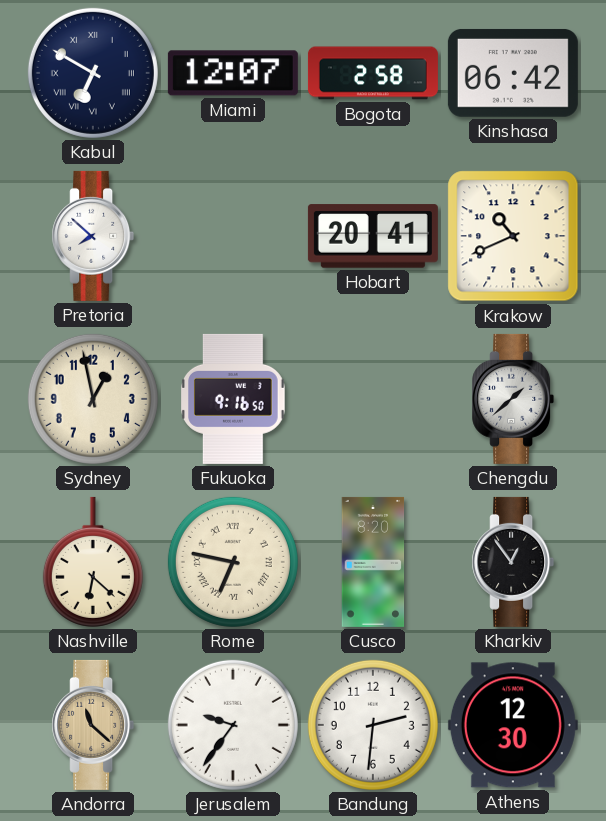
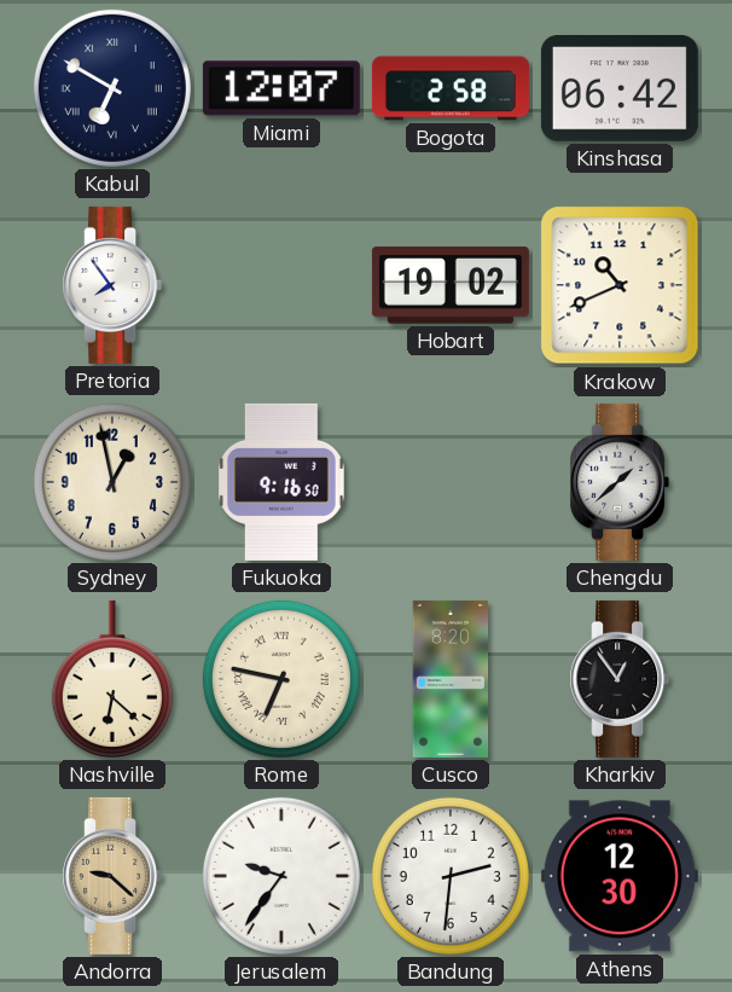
Pretoria: 7:52 -> 7:54 (112, 285)
Hobart: 20:41 -> 19:02 (451, 285)
Andorra: 11:22 -> 9:22 (112, 876)
